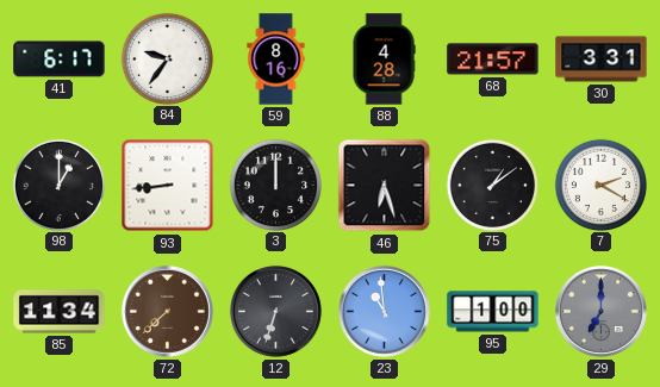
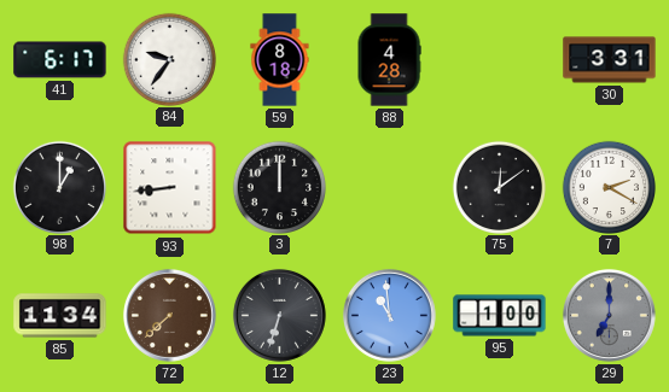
59: 8:16 -> 8:18 (280, 60)
68: 21:57 -> none (493, 60)
46: 6:27 -> none (385, 186)
75: 1:09 -> 12:09 (499, 187)
